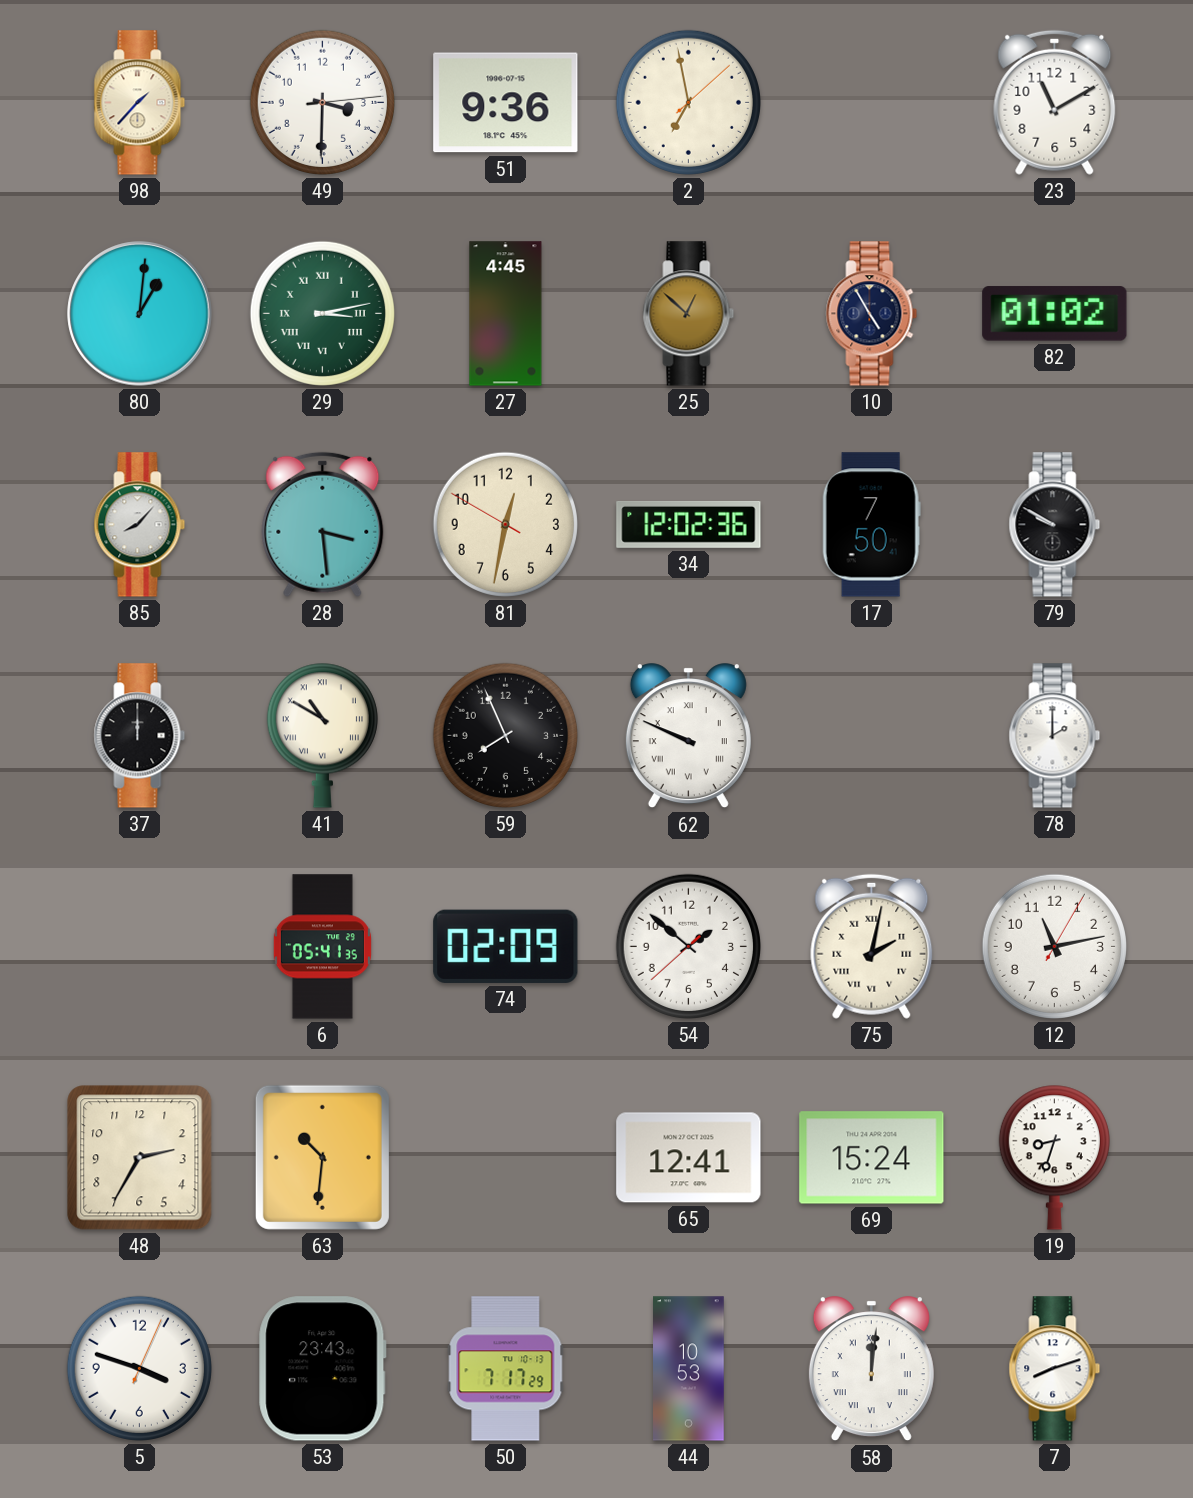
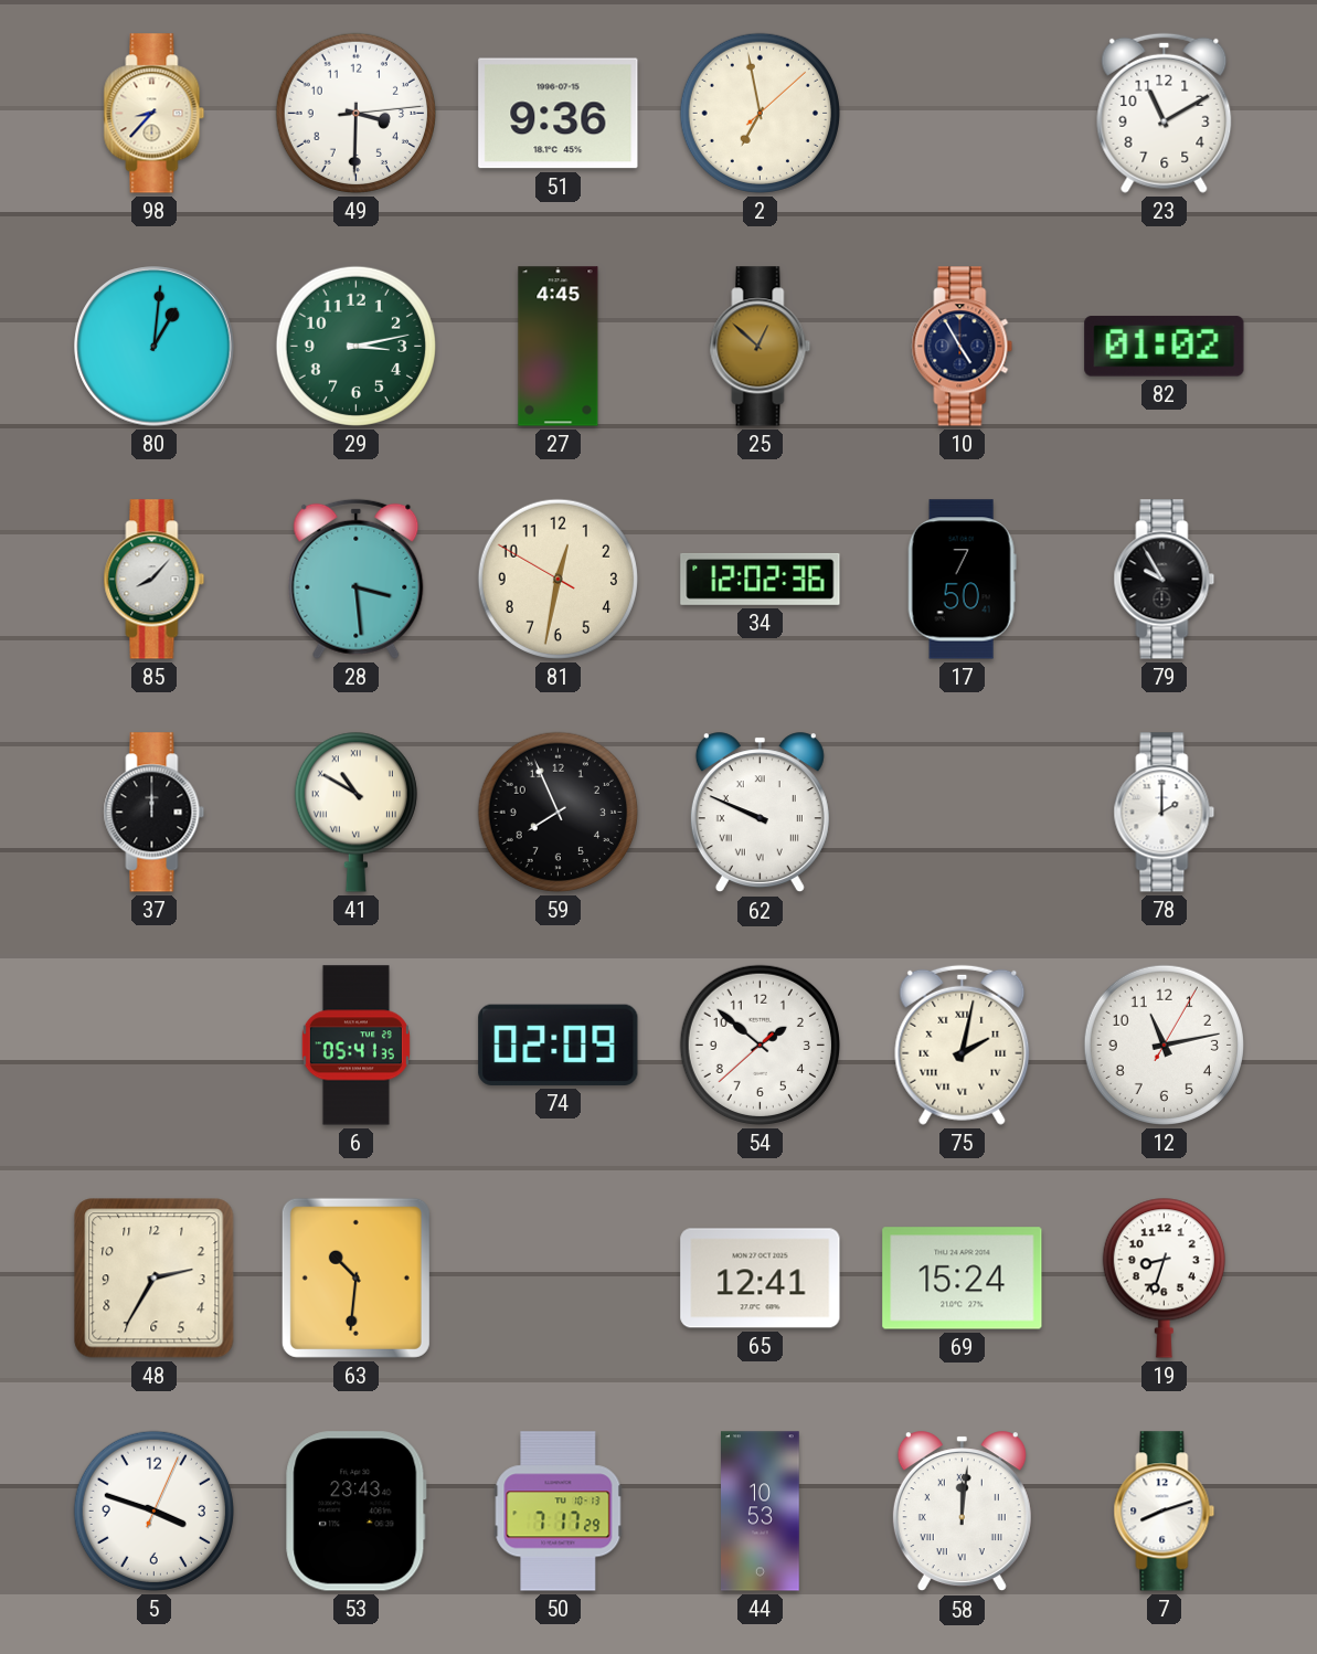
98: 1:37 -> 8:37 (155, 114)
29 numerals: Roman -> Arabic (355, 346)
79: 9:50 -> 9:55 (1165, 580)
